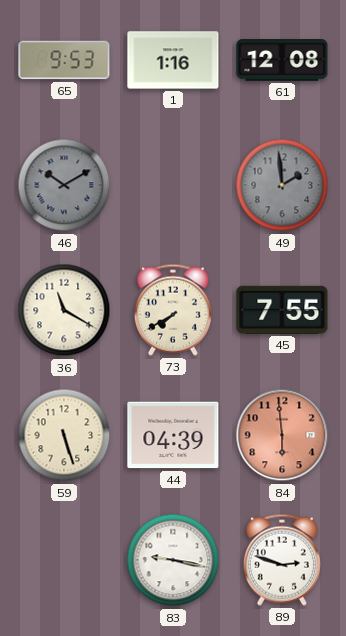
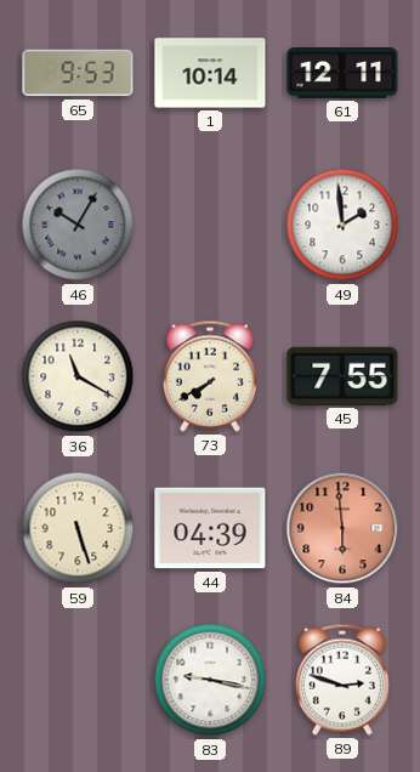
1: 1:16 -> 10:14 (210, 73)
61: 12:08 -> 12:11 (342, 73)
46: 10:10 -> 10:05 (78, 225)
49 dial: grey -> white (342, 225)
